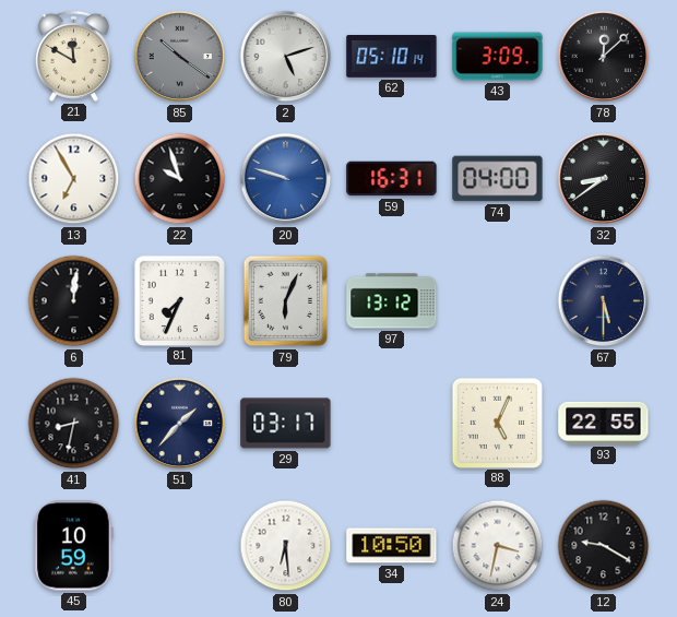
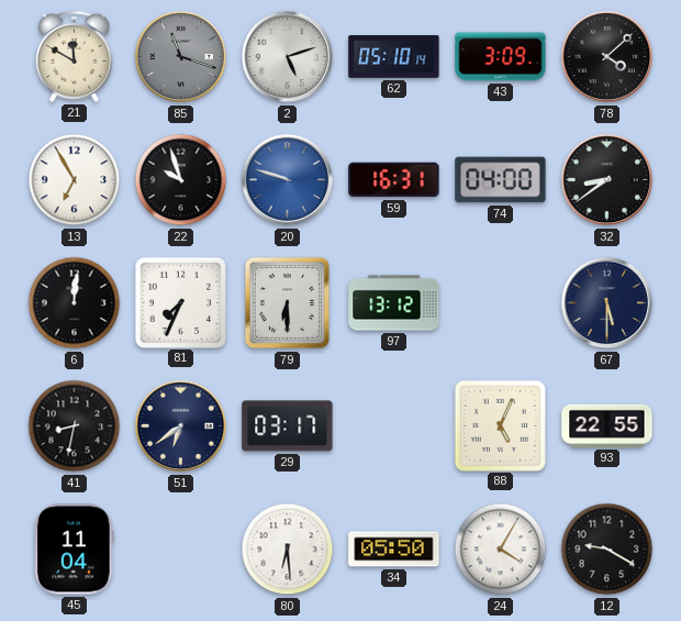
85: 10:21 -> 11:18 (181, 57)
78: 12:08 -> 4:08 (607, 57)
79: 6:04 -> 6:30 (288, 303)
51: 1:37 -> 6:39 (181, 426)
45: 10:59 -> 11:04 (75, 550)
34: 10:50 -> 05:50 (394, 550)
24: 3:32 -> 4:05 (501, 550)
